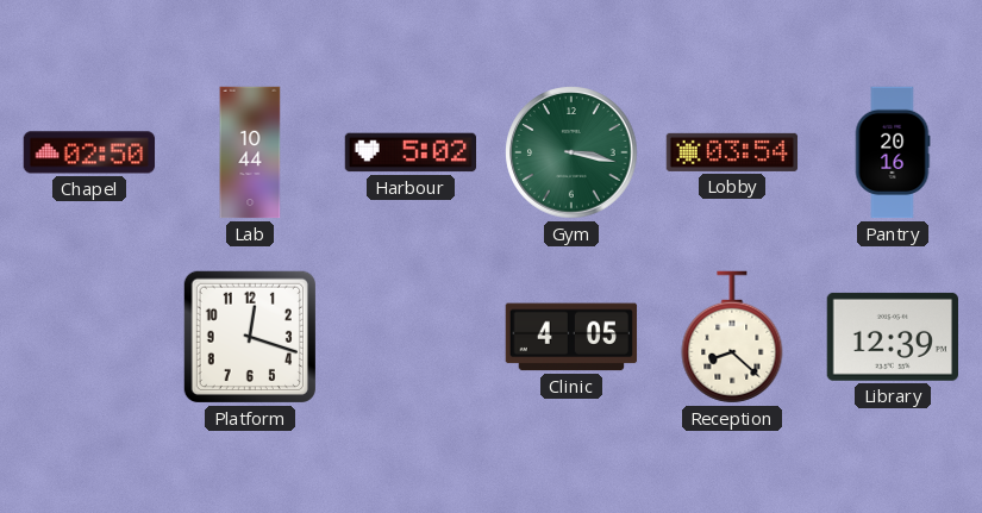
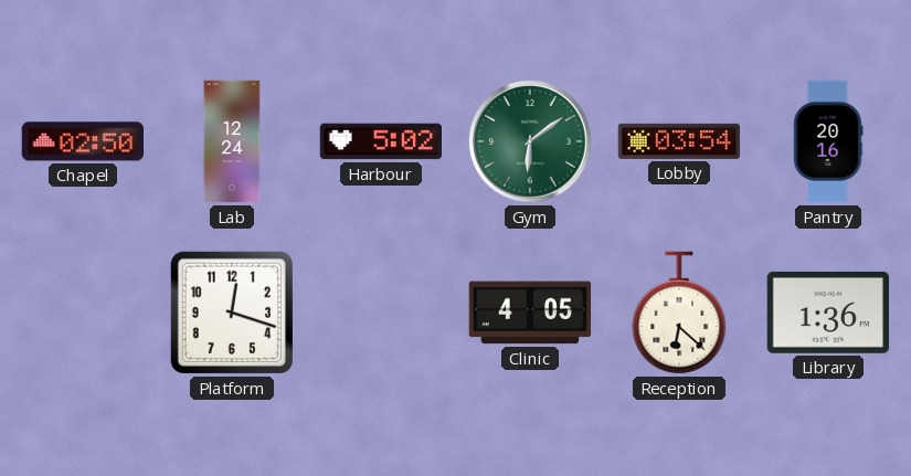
Lab: 10:44 -> 12:24 (232, 141)
Gym: 3:17 -> 6:09 (530, 141)
Reception: 8:22 -> 6:22 (679, 313)
Library: 12:39 -> 1:36 (827, 313)
